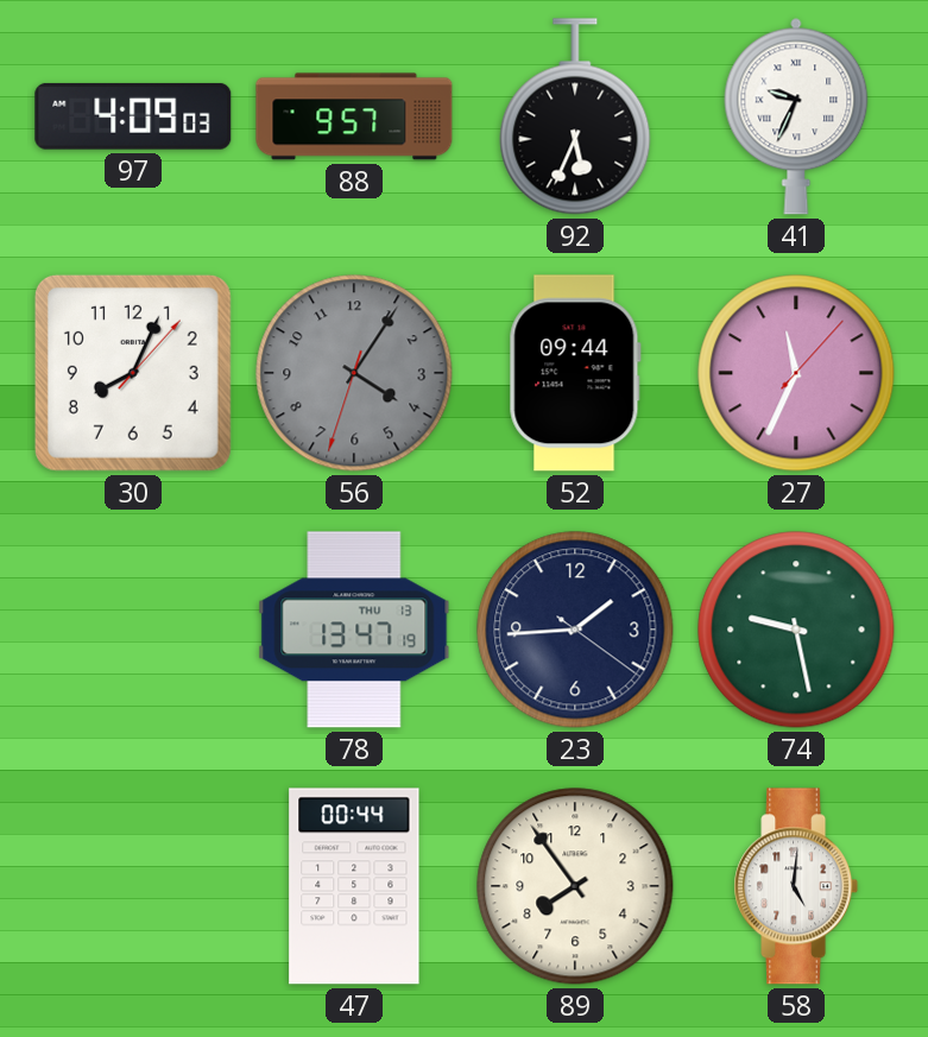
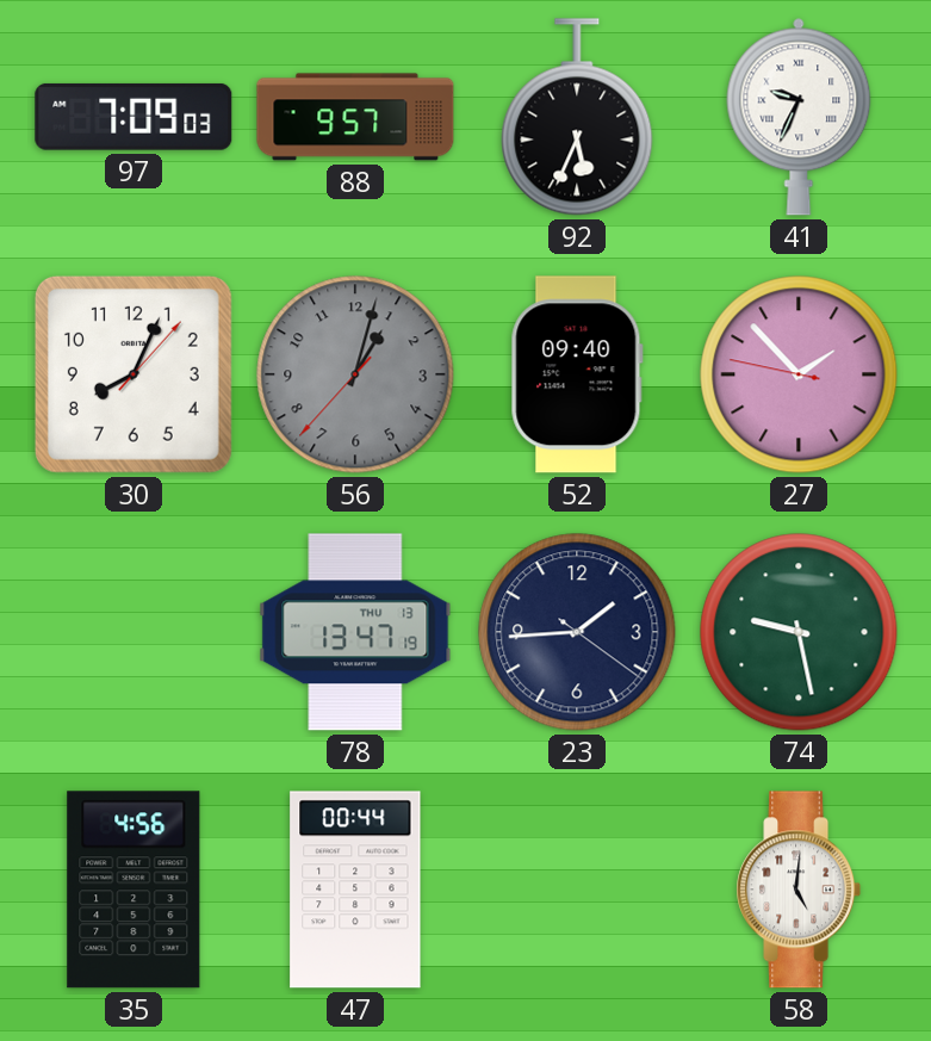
97: 4:09 -> 7:09 (134, 117)
56: 4:05 -> 1:02 (355, 374)
52: 09:44 -> 09:40 (577, 374)
27: 11:34 -> 1:52 (799, 374)
35: none -> 4:56 (134, 890)
89: 7:54 -> none (575, 886)
